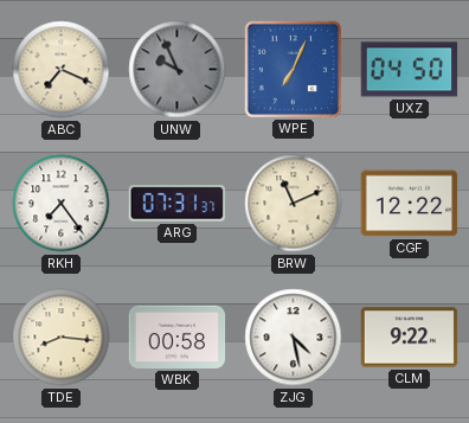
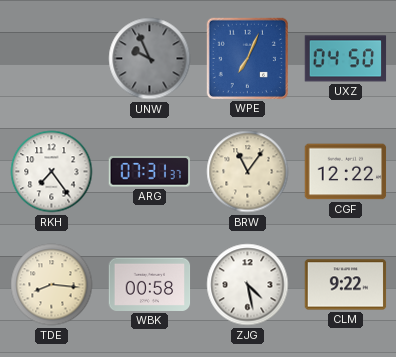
ABC: 7:19 -> none (62, 70)
BRW: 11:11 -> 11:06 (248, 172)
